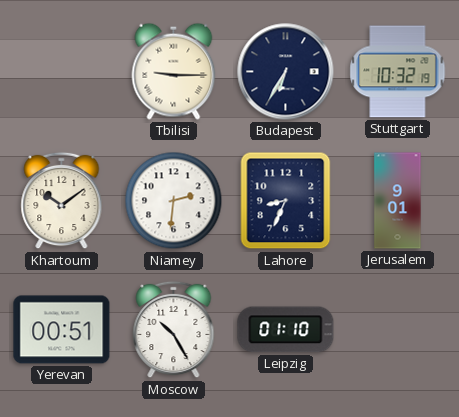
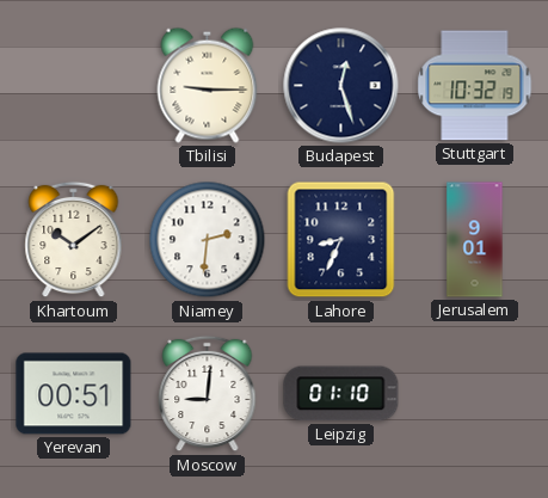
Budapest: 6:35 -> 12:27 (341, 86)
Moscow: 10:25 -> 9:01 (208, 394)
